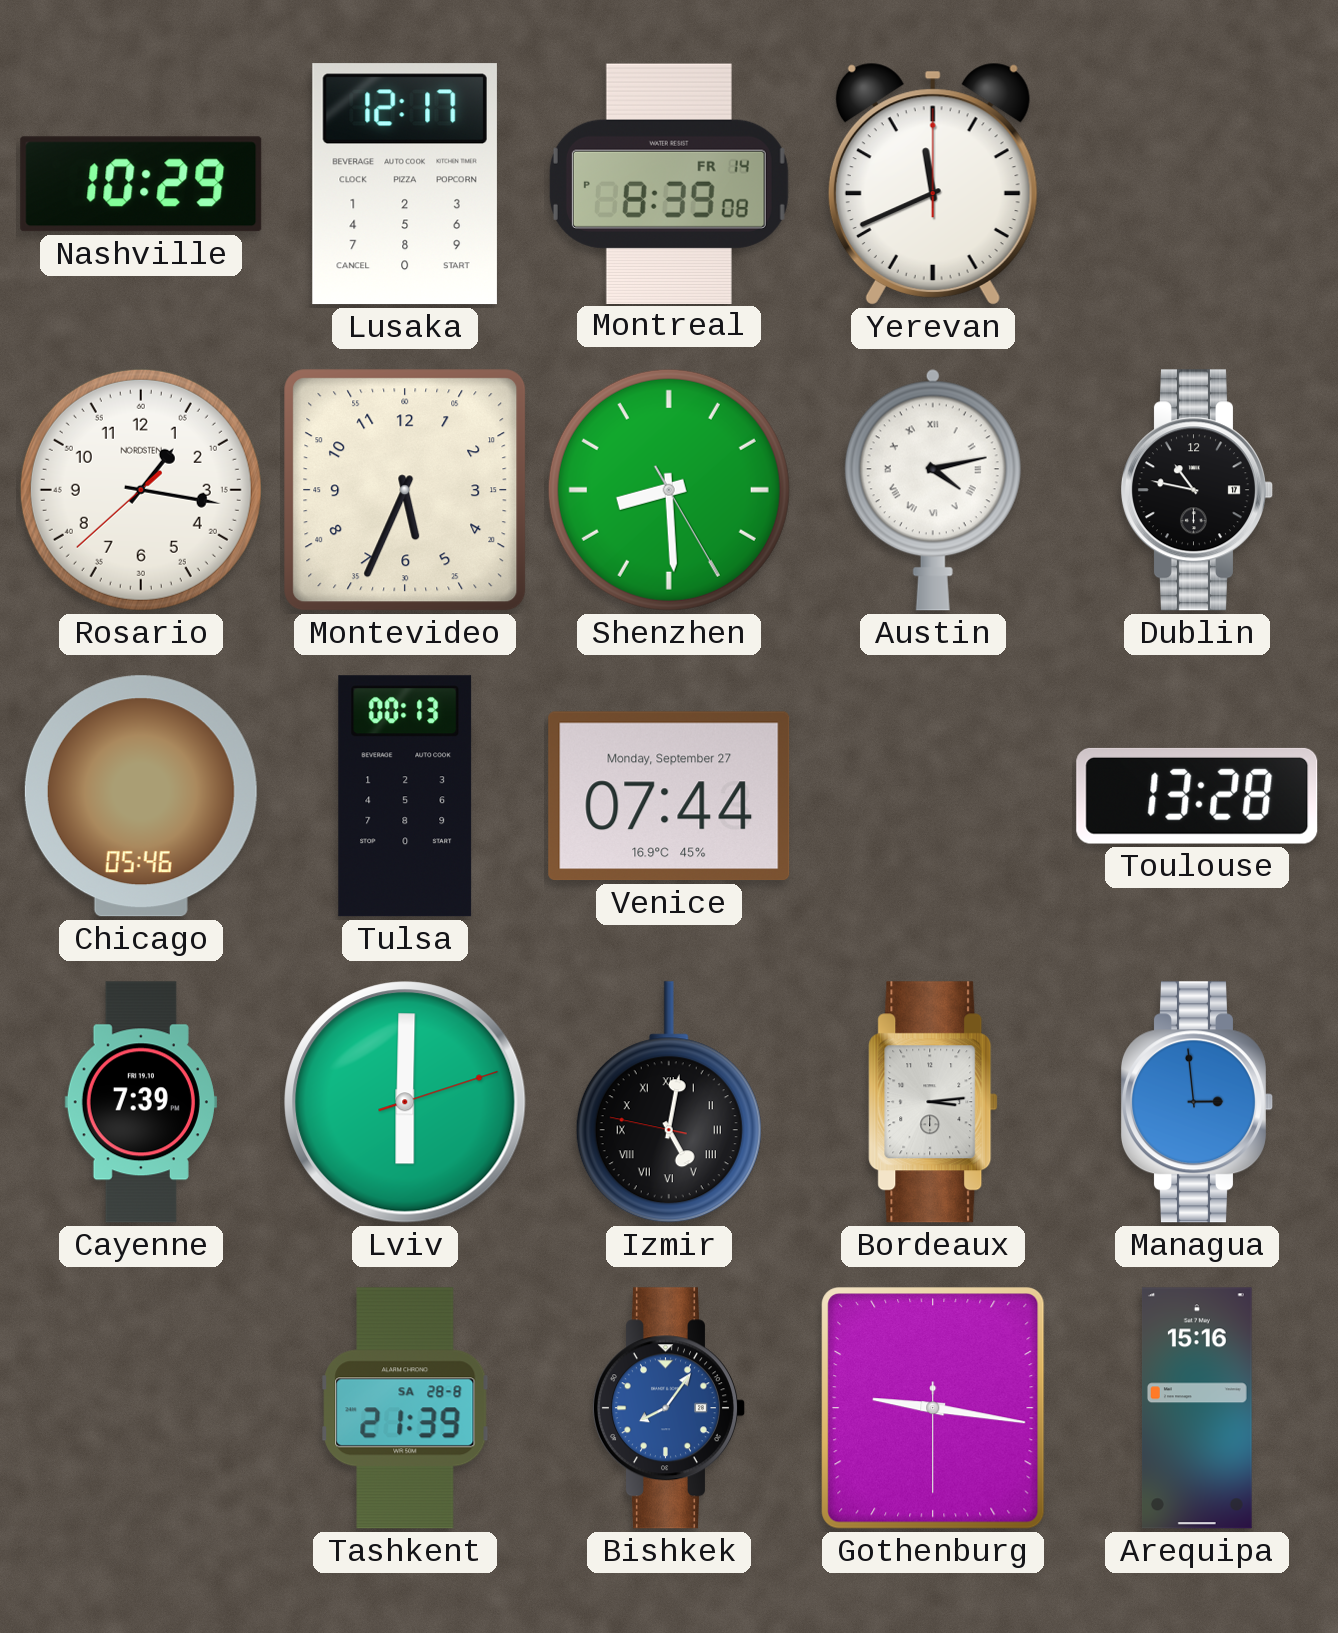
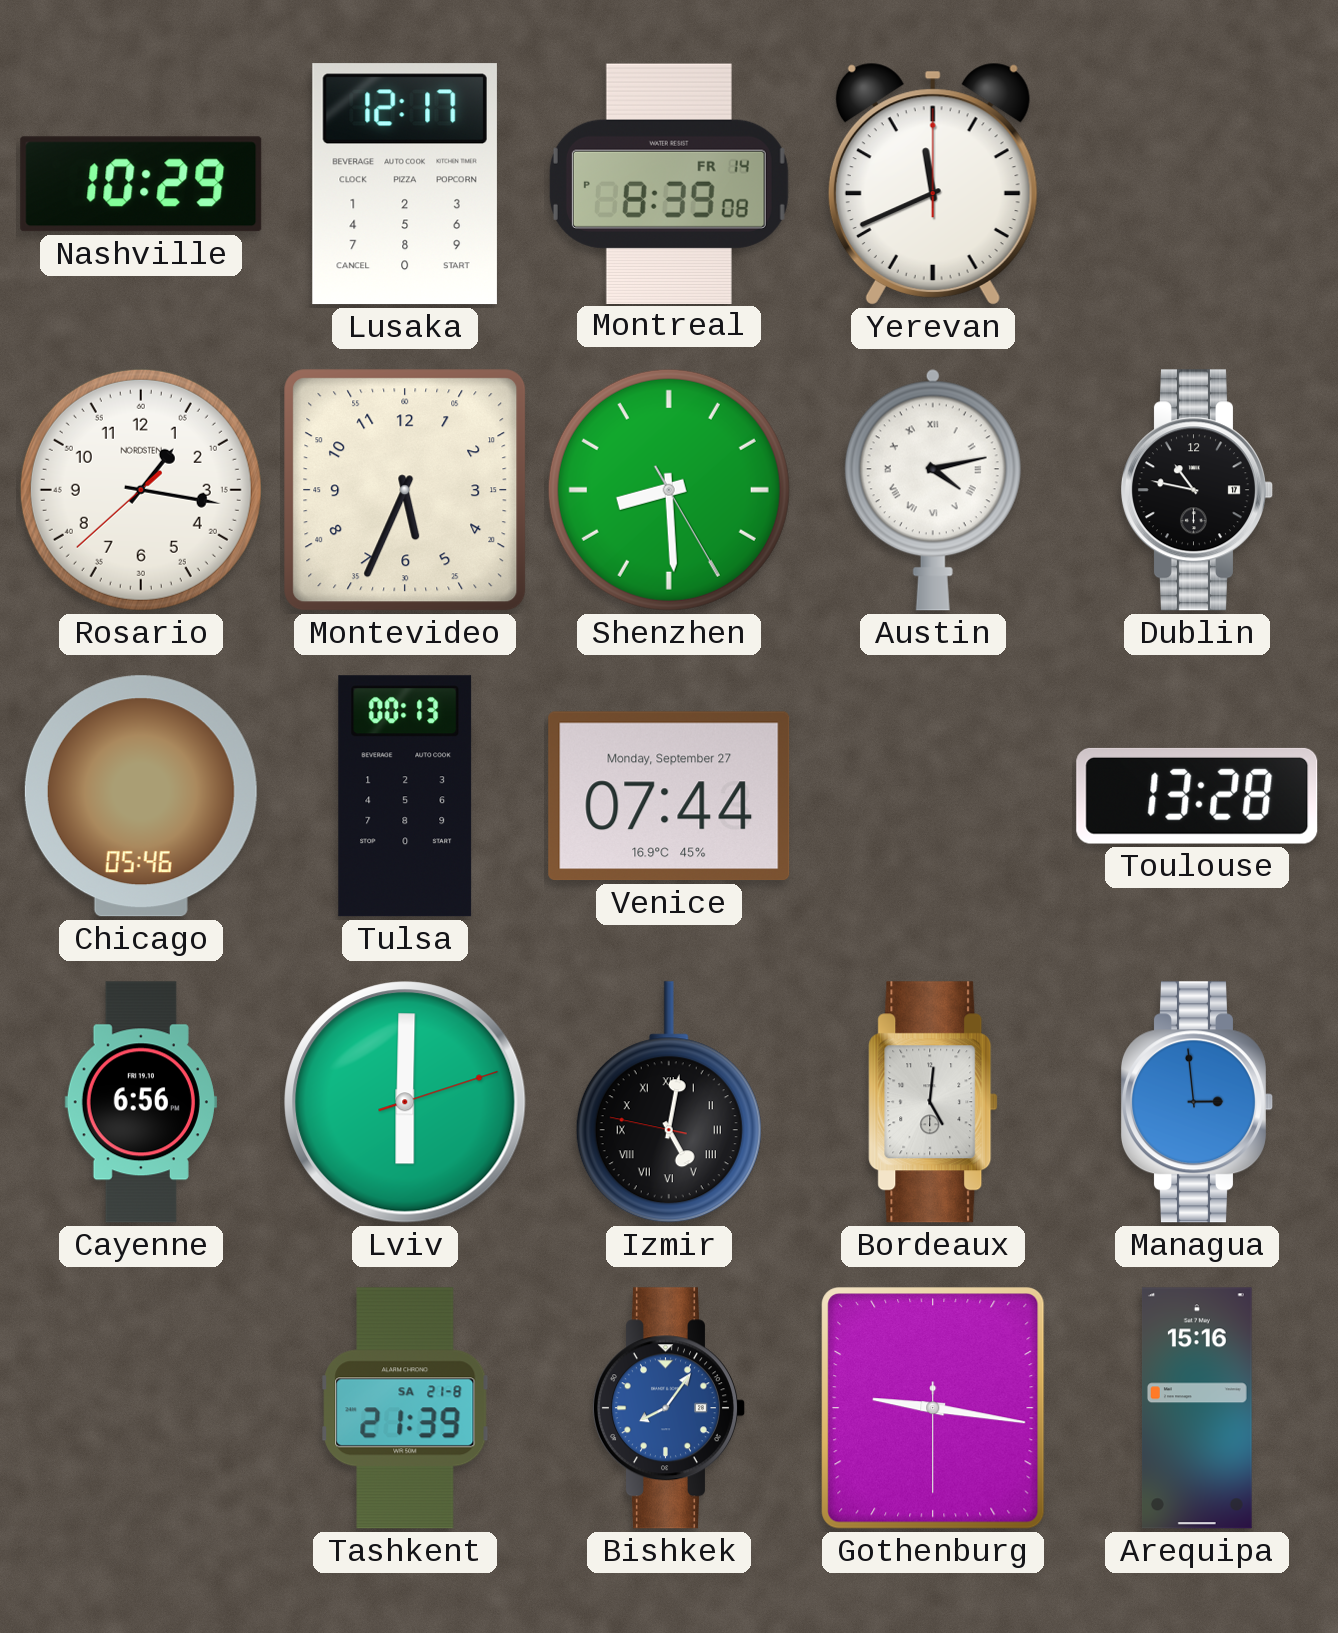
Cayenne: 7:39 -> 6:56 (141, 1102)
Bordeaux: 3:14 -> 5:01 (933, 1102)
Tashkent date: SA 28-8 -> SA 21-8 (405, 1408)
